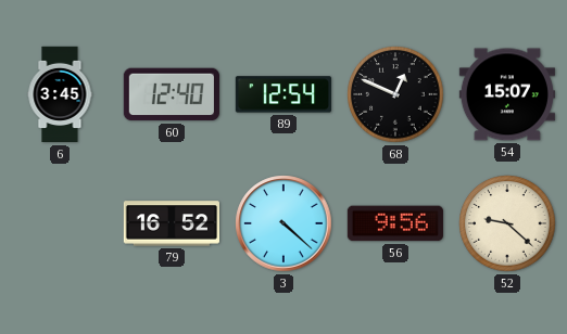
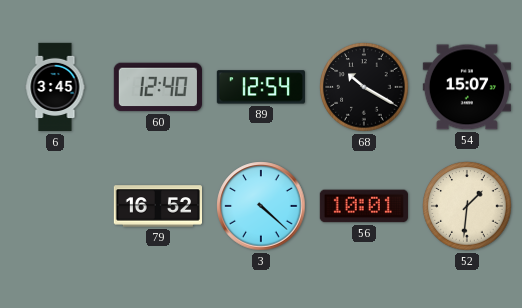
68: 12:49 -> 10:20 (364, 87)
56: 9:56 -> 10:01 (364, 206)
52: 9:22 -> 1:31 (467, 206)
